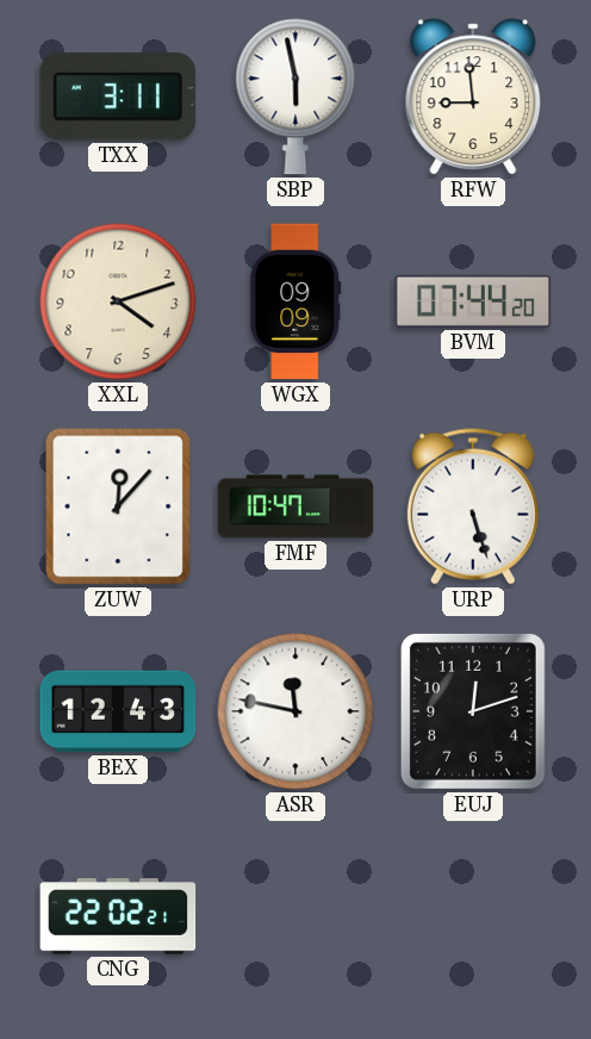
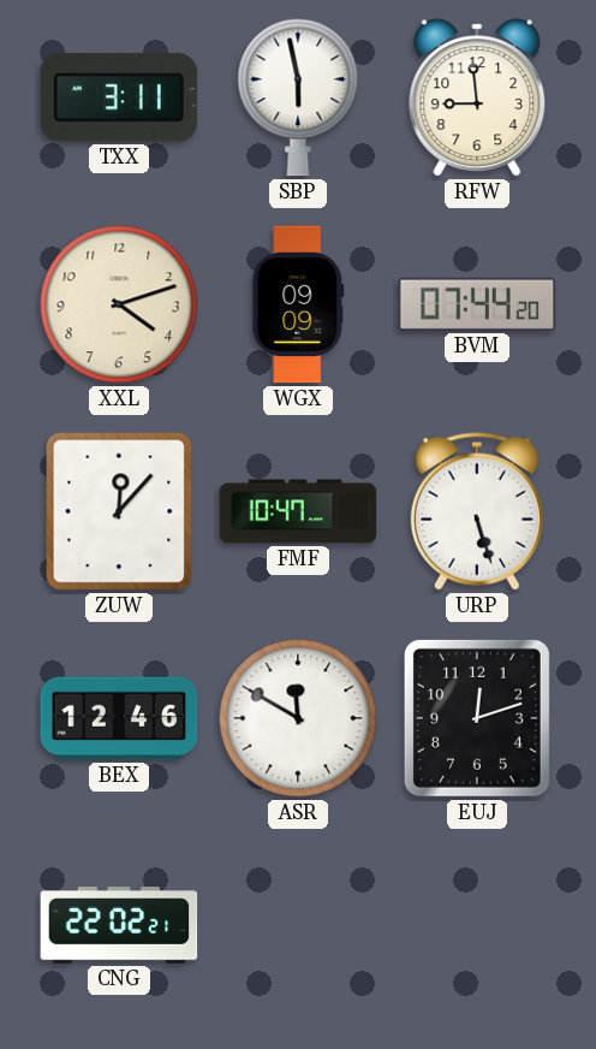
BEX: 12:43 -> 12:46 (119, 718)
ASR: 11:47 -> 11:50 (298, 718)
